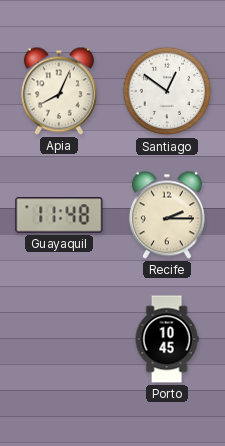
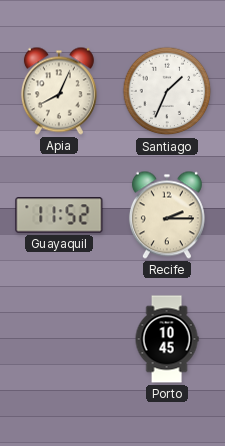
Santiago: 12:51 -> 1:34 (167, 91)
Guayaquil: 11:48 -> 11:52 (59, 215)
